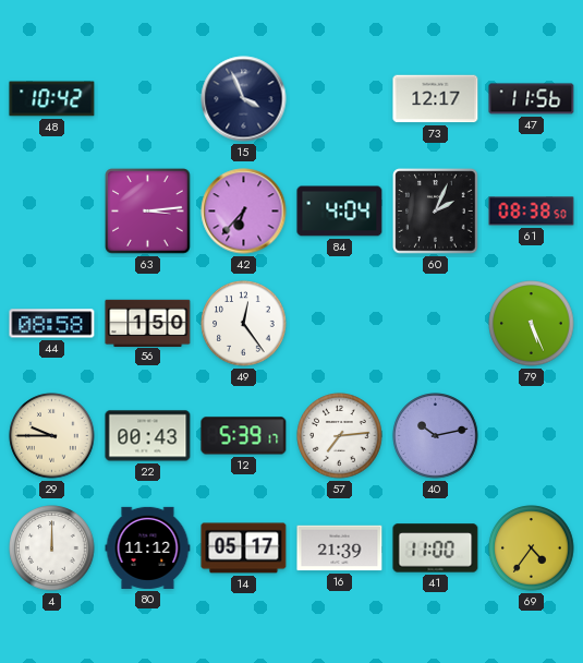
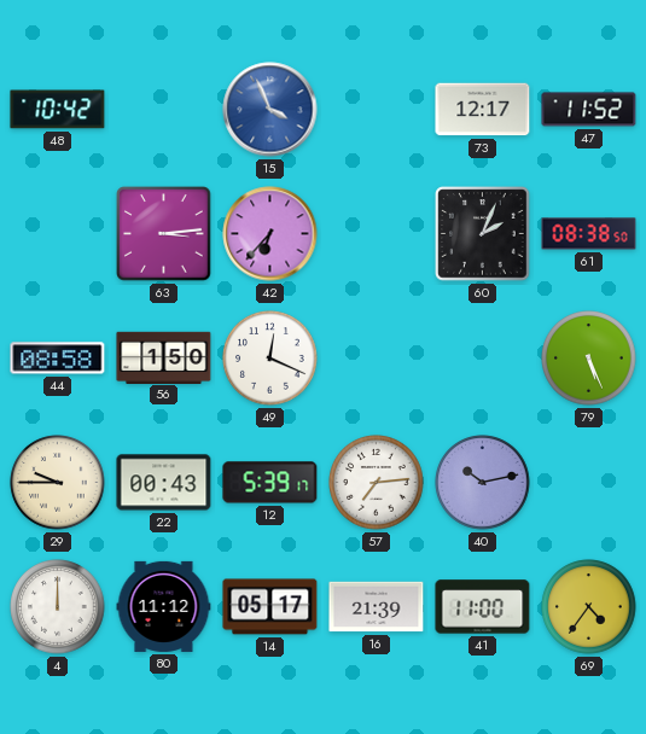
15 dial: navy -> blue (270, 110)
47: 11:56 -> 11:52 (589, 110)
84: 4:04 -> none (340, 212)
49: 12:24 -> 12:19 (270, 359)
